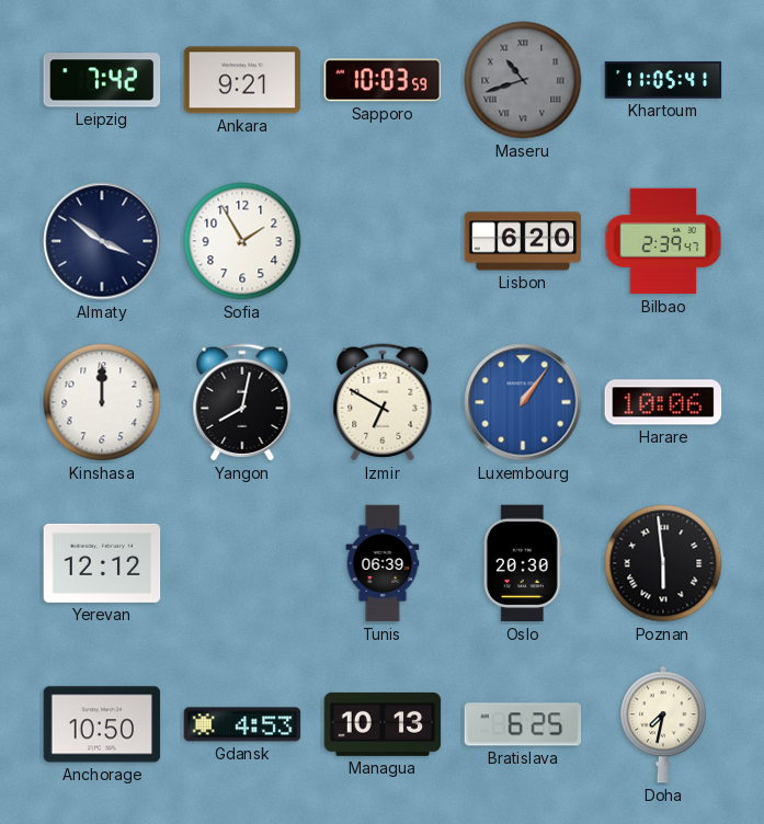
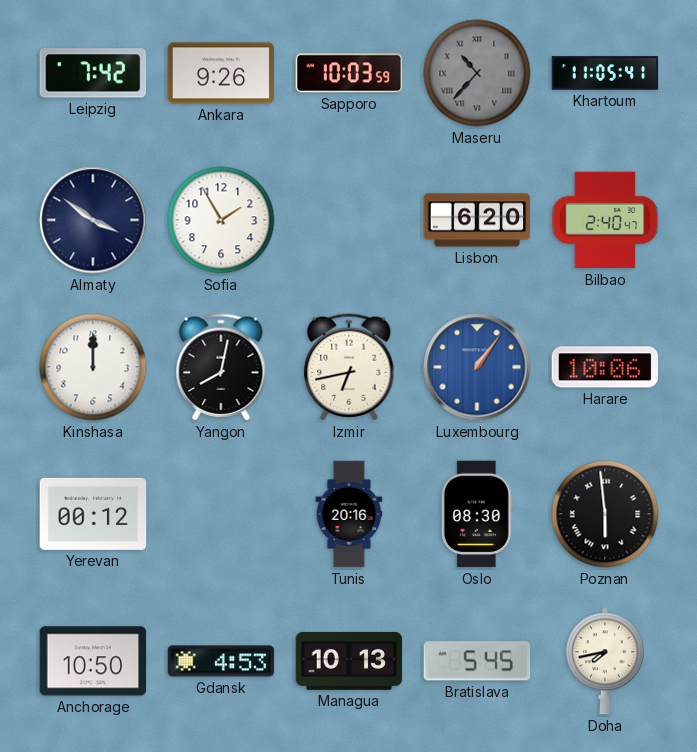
Ankara: 9:21 -> 9:26 (221, 73)
Maseru: 10:42 -> 10:37 (477, 73)
Bilbao: 2:39 -> 2:40 (605, 220)
Izmir: 6:50 -> 6:43 (349, 367)
Yerevan: 12:12 -> 00:12 (93, 514)
Tunis: 06:39 -> 20:16 (349, 514)
Oslo: 20:30 -> 08:30 (477, 514)
Bratislava: 6:25 -> 5:45 (477, 661)
Doha: 7:32 -> 7:43 (605, 661)
